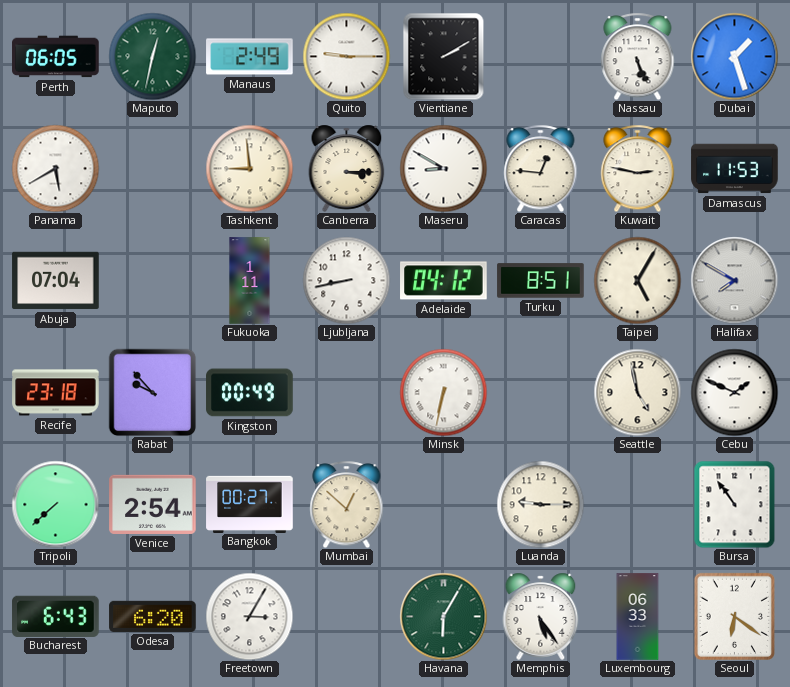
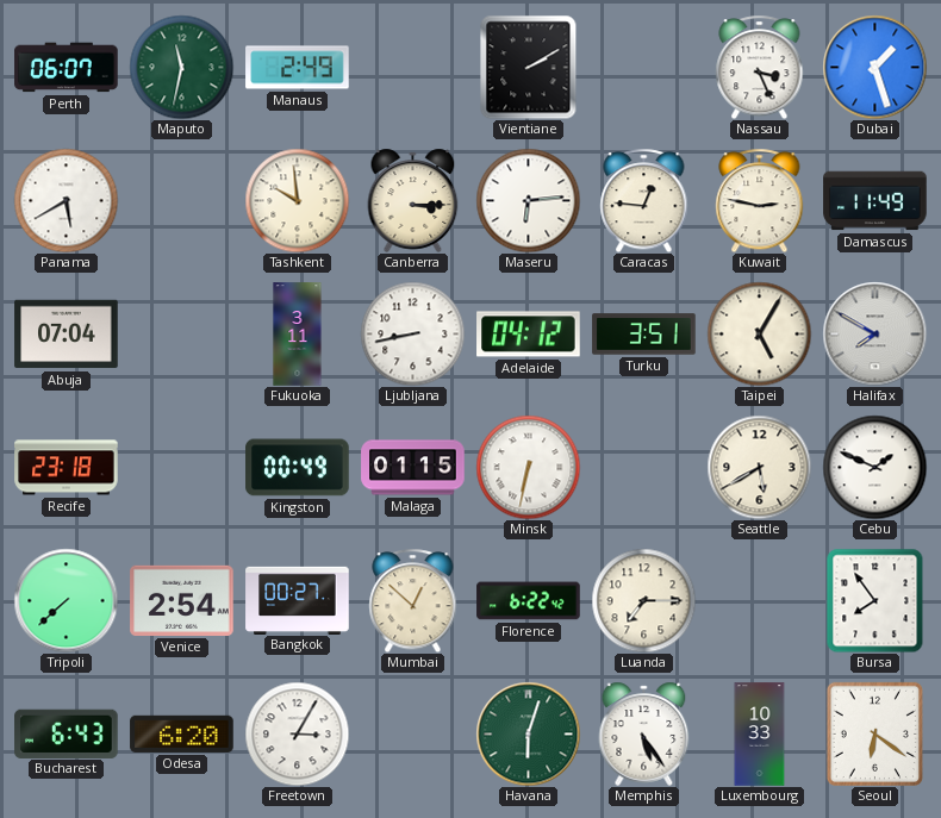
Perth: 06:05 -> 06:07 (67, 68)
Maputo: 12:32 -> 11:32 (181, 67)
Quito: 9:15 -> none (346, 56)
Nassau: 5:26 -> 3:26 (760, 67)
Tashkent: 8:59 -> 9:59 (297, 200)
Maseru: 8:50 -> 6:14 (528, 200)
Damascus: 11:53 -> 11:49 (875, 201)
Fukuoka: 1:11 -> 3:11 (298, 335)
Turku: 8:51 -> 3:51 (644, 335)
Rabat: 9:53 -> none (152, 392)
Malaga: none -> 01:15 (413, 468)
Seattle: 4:58 -> 5:40 (759, 467)
Florence: none -> 6:22 (529, 601)
Luanda: 9:15 -> 7:15 (643, 600)
Bursa: 10:54 -> 7:54 (875, 600)
Havana: 6:05 -> 6:03 (528, 733)
Luxembourg: 06:33 -> 10:33 (760, 735)
